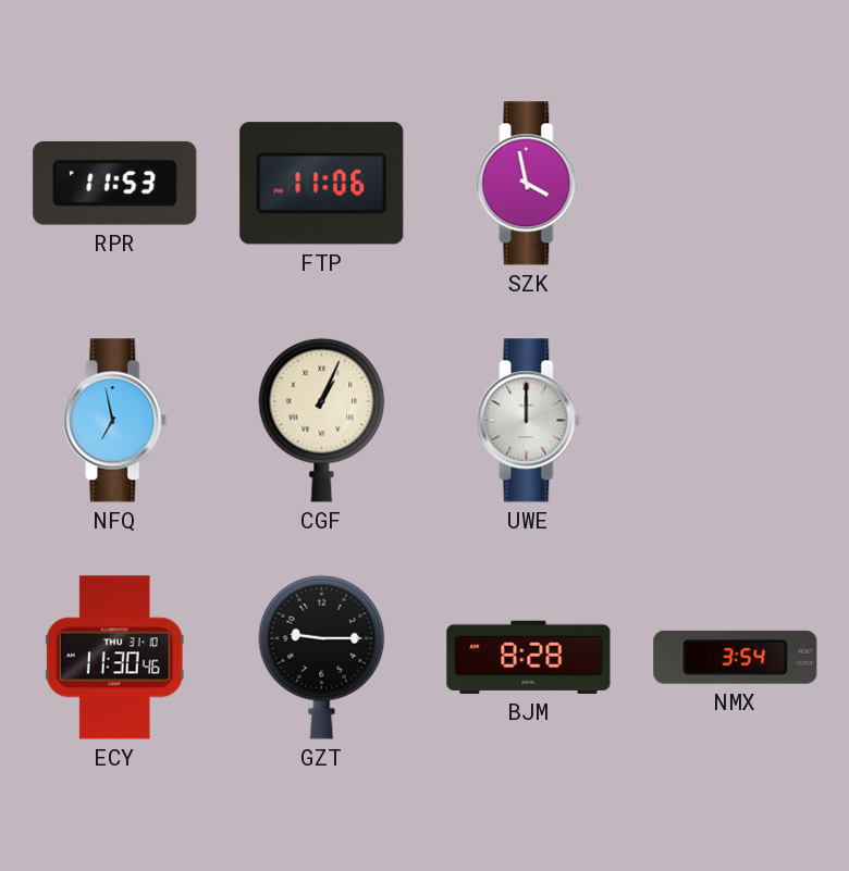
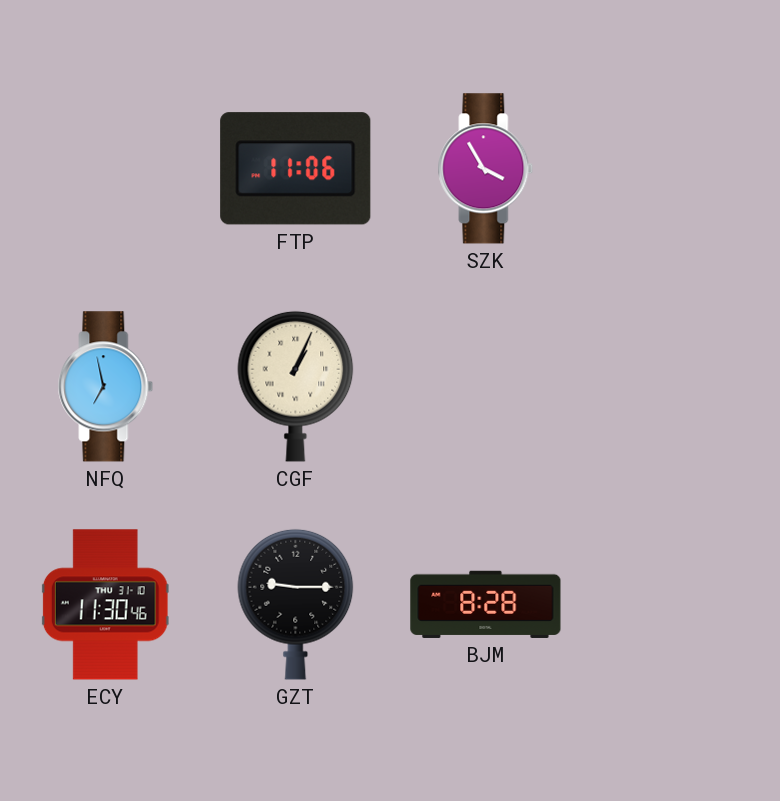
RPR: 11:53 -> none (115, 183)
SZK: 3:58 -> 3:55 (486, 169)
UWE: 12:00 -> none (529, 421)
NMX: 3:54 -> none (736, 657)
